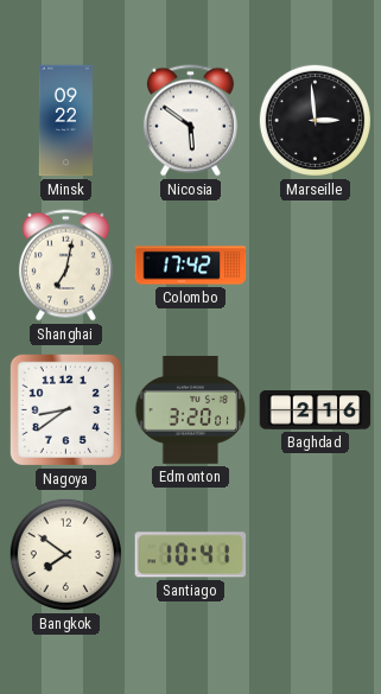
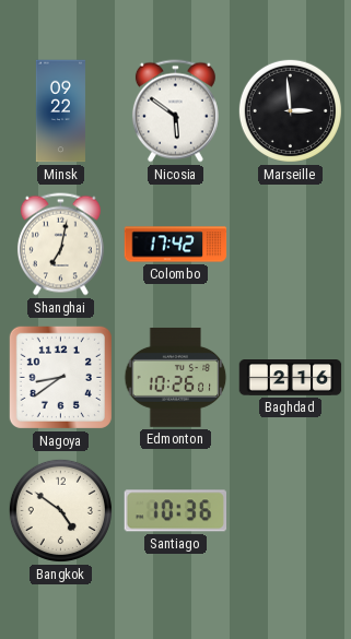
Edmonton: 3:20 -> 10:26 (176, 377)
Bangkok: 7:51 -> 4:51 (60, 510)
Santiago: 10:41 -> 10:36 (176, 511)
